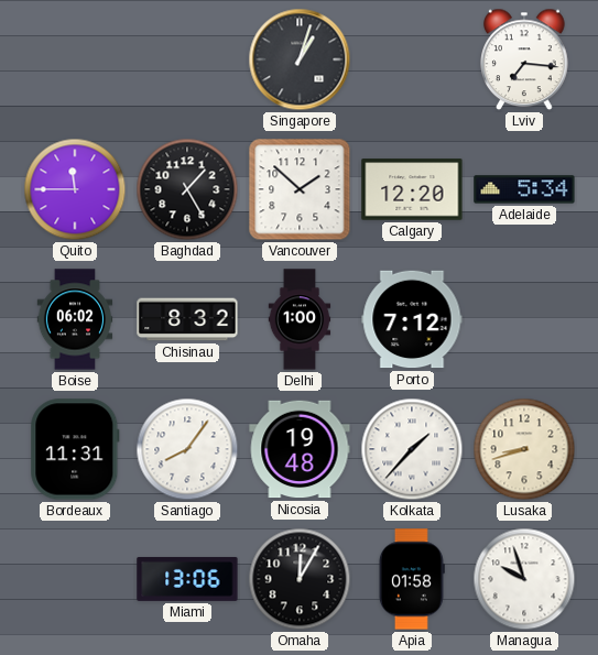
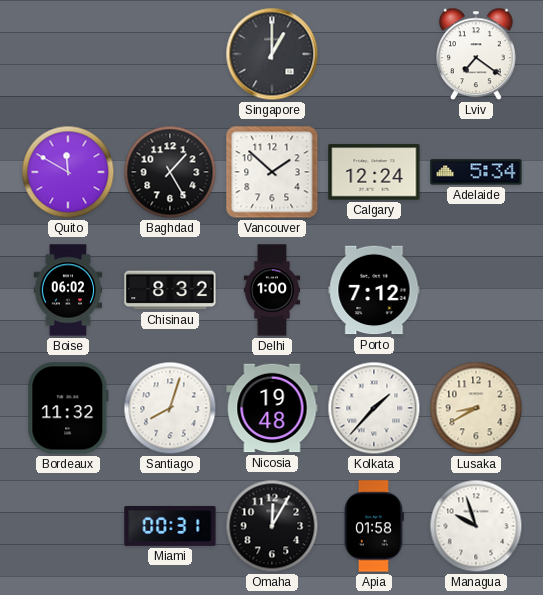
Singapore: 1:03 -> 1:00 (272, 54)
Lviv: 7:16 -> 7:21 (476, 54)
Quito: 11:45 -> 11:50 (68, 172)
Calgary: 12:20 -> 12:24 (374, 172)
Bordeaux: 11:31 -> 11:32 (68, 408)
Santiago: 8:06 -> 8:03 (170, 408)
Lusaka: 8:42 -> 8:40 (476, 408)
Miami: 13:06 -> 00:31 (170, 526)
